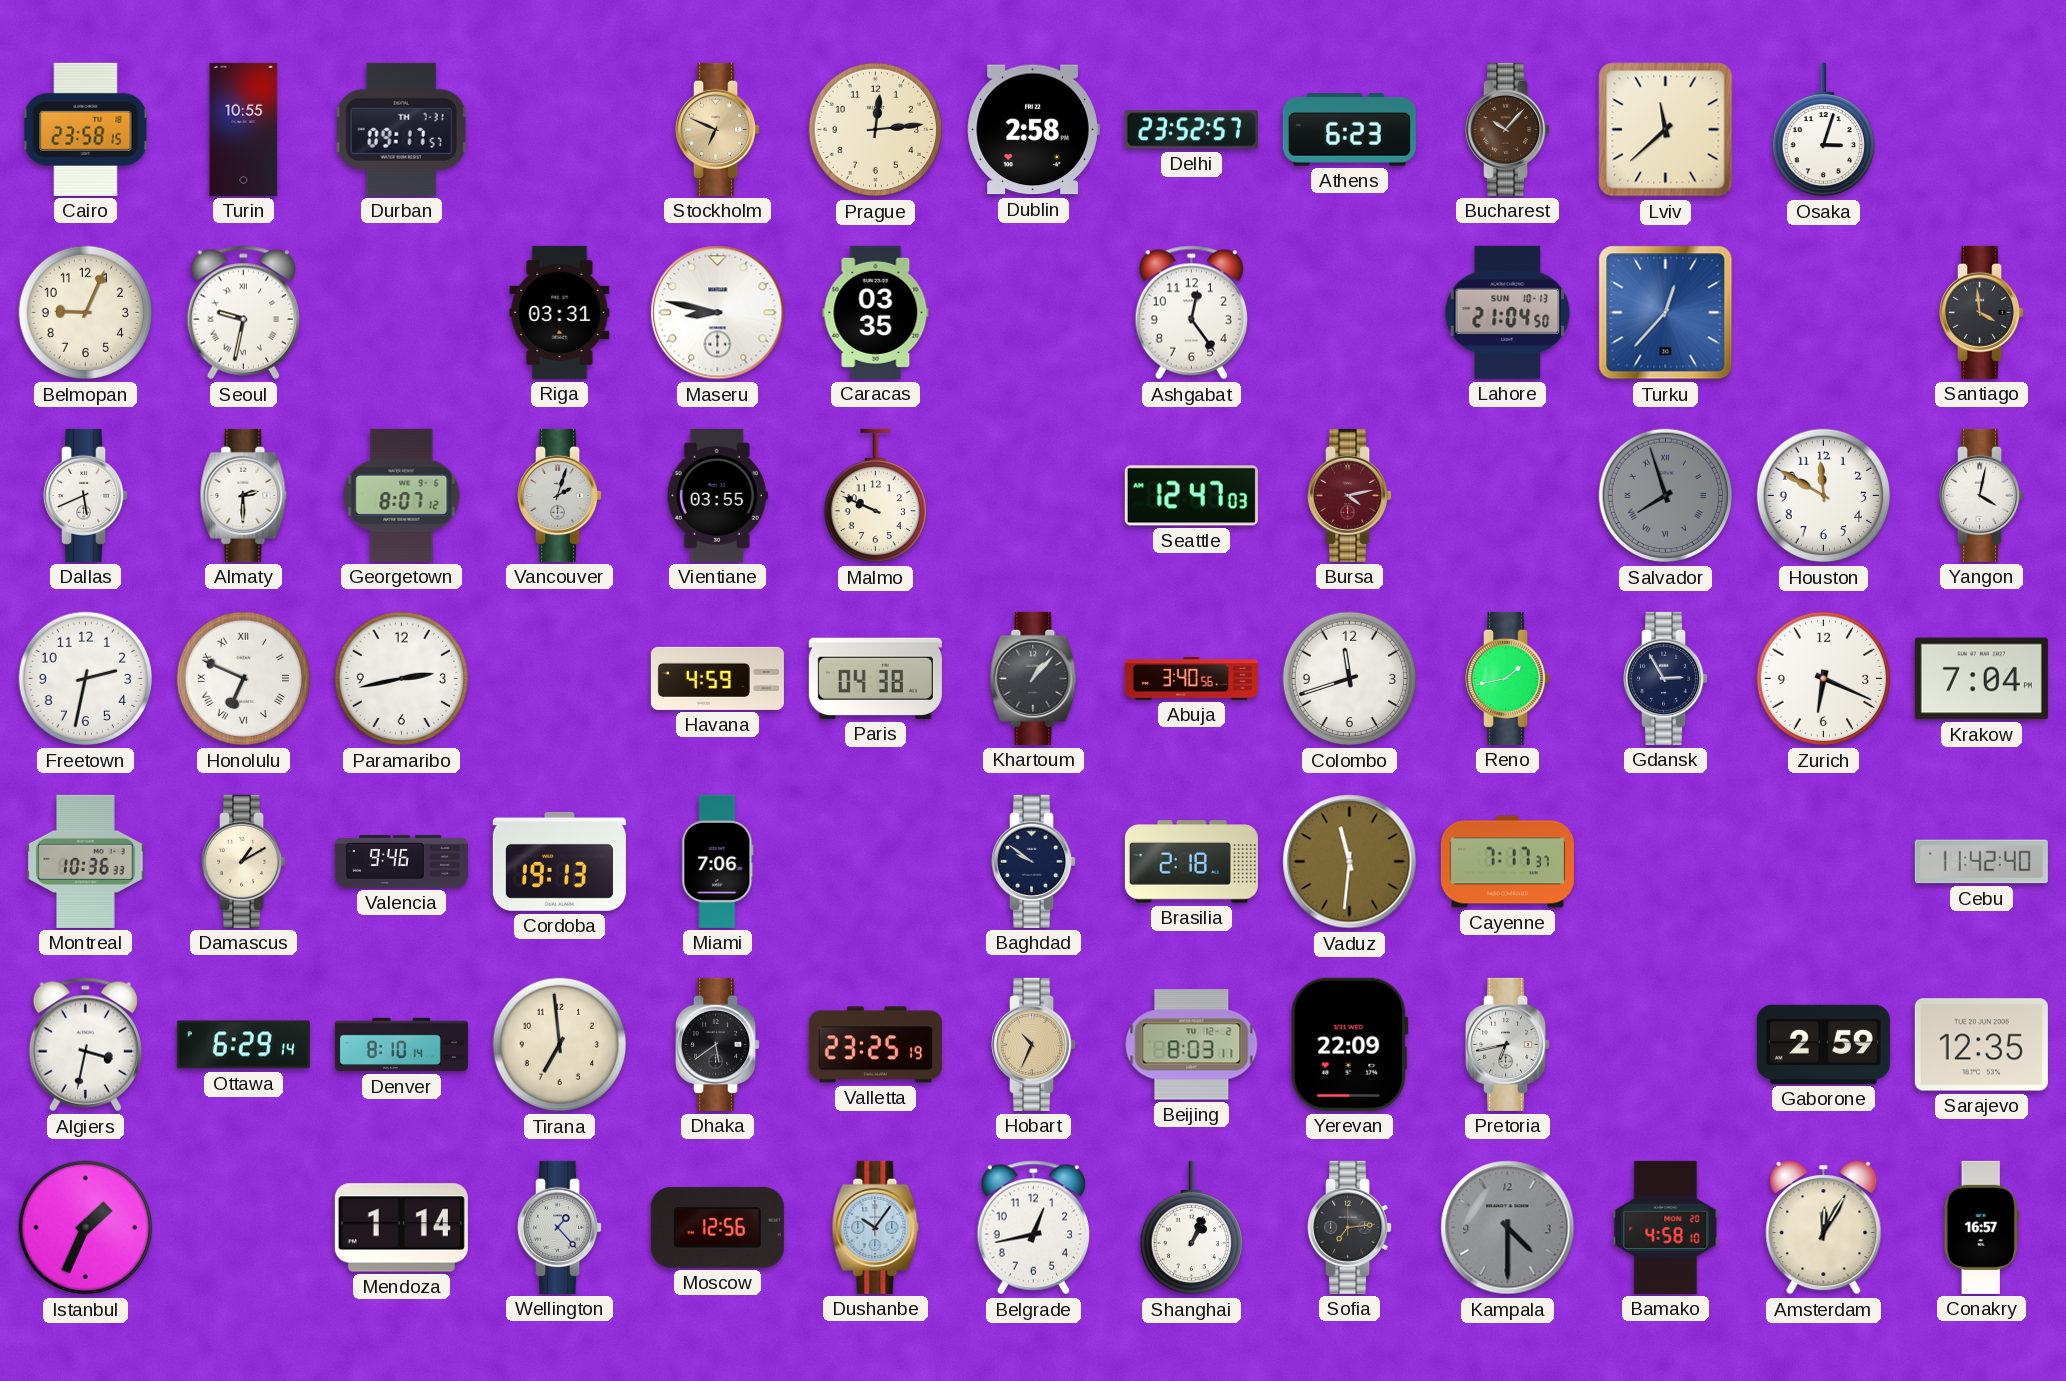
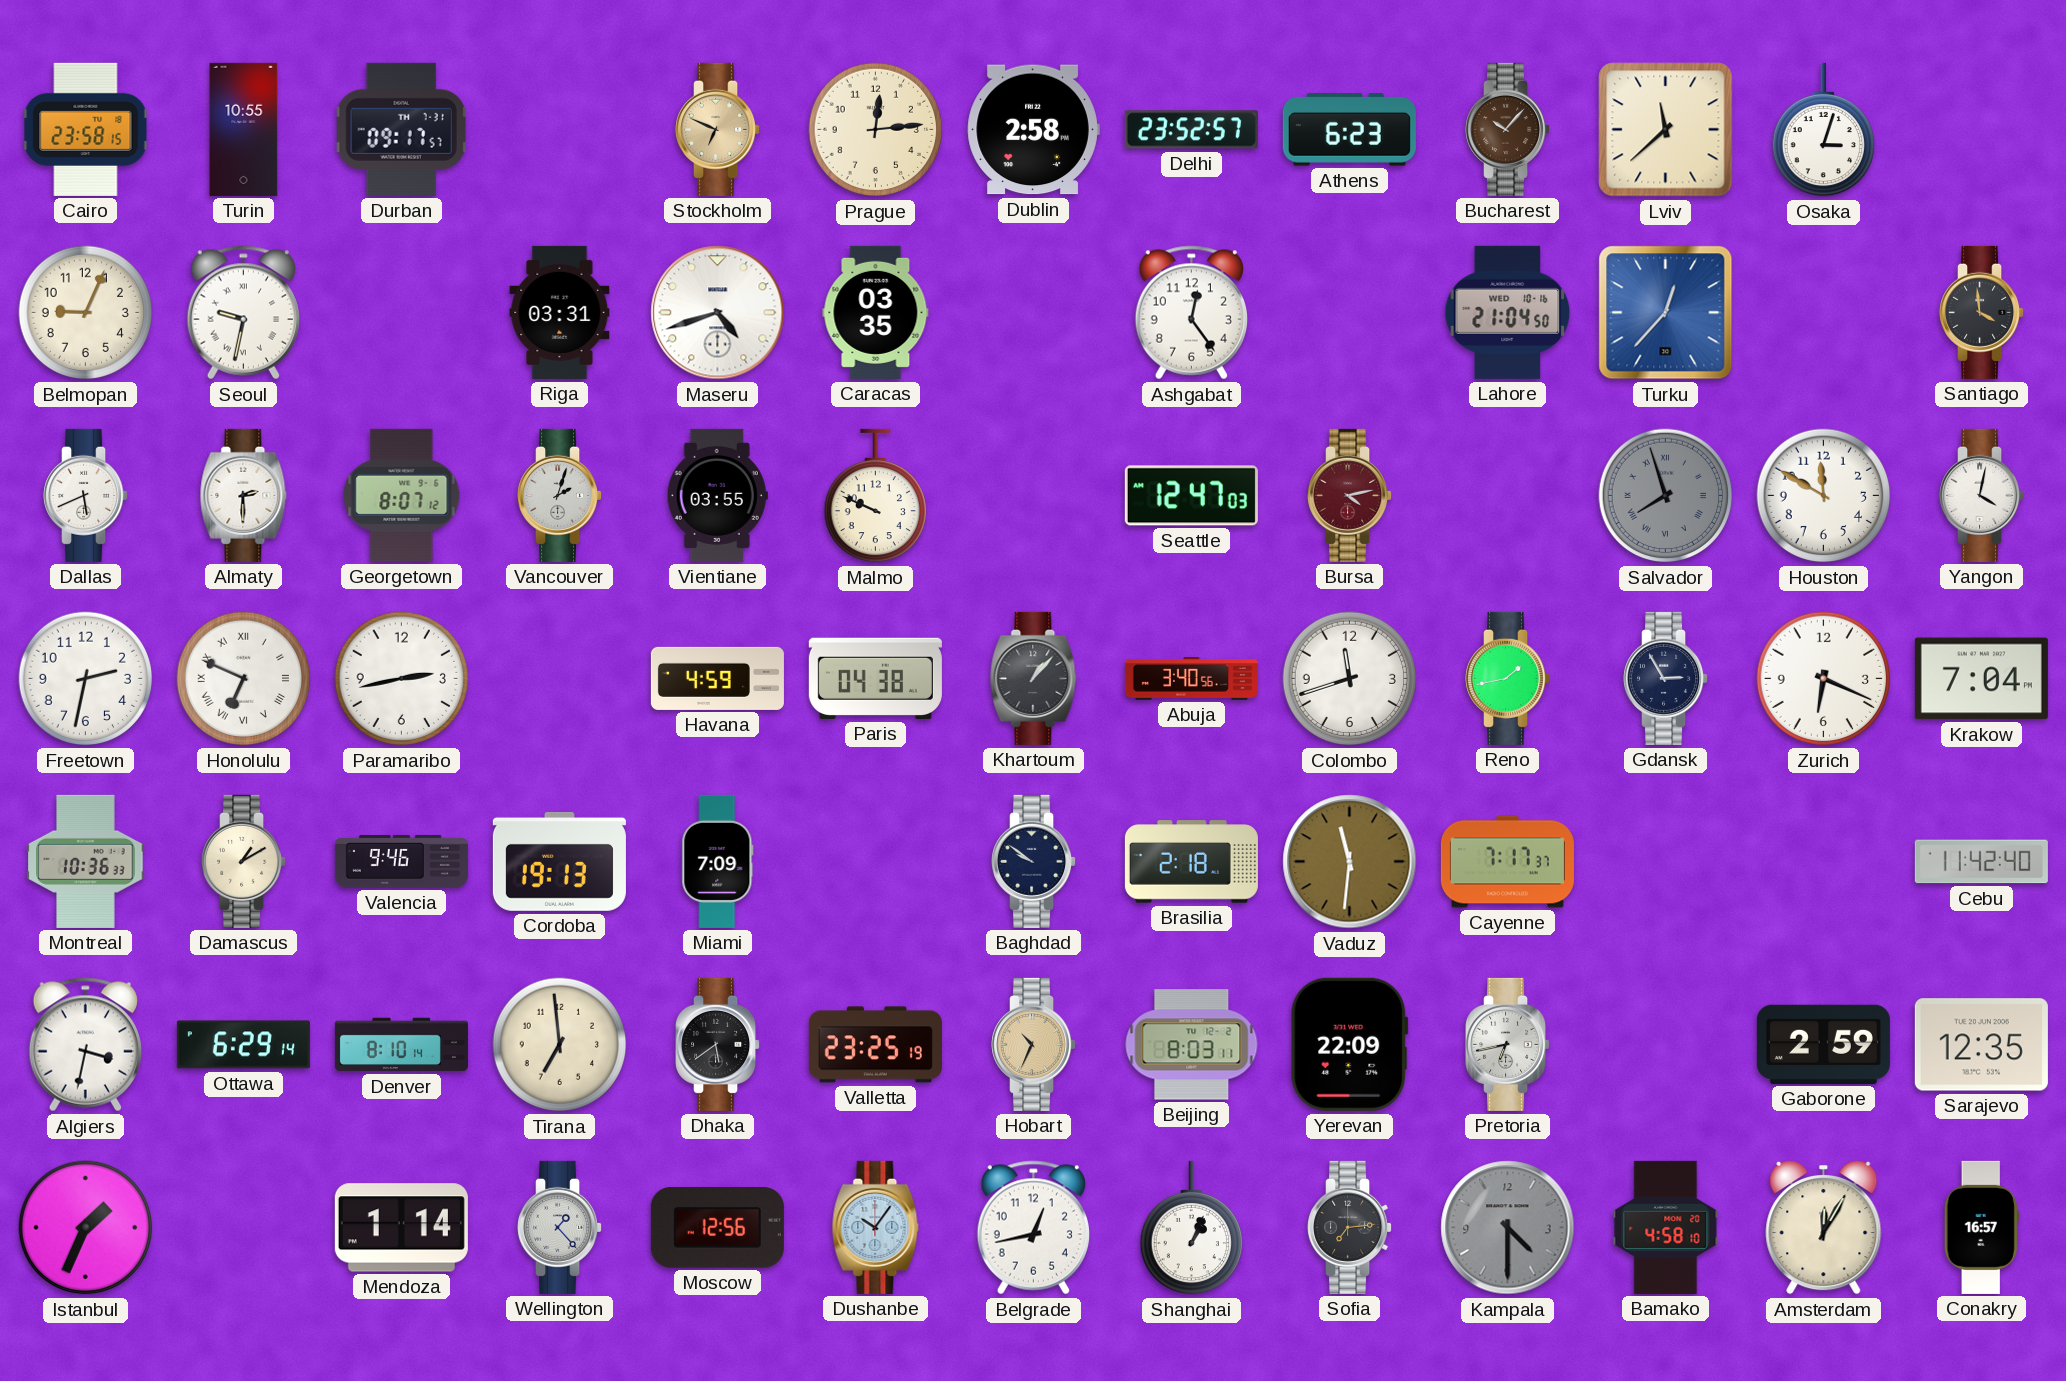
Maseru: 8:47 -> 4:42 (718, 313)
Lahore date: SUN 10-13 -> WED 10-16 (1508, 312)
Miami: 7:06 -> 7:09 (718, 861)
